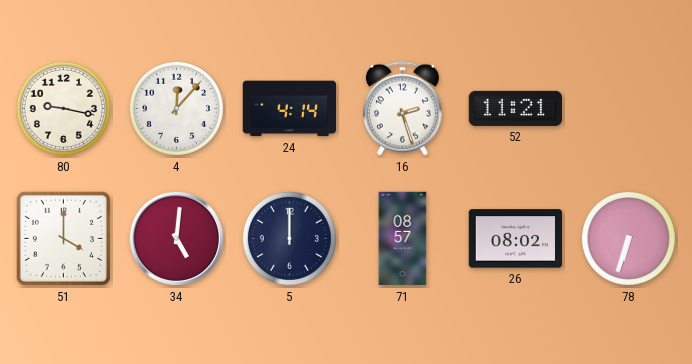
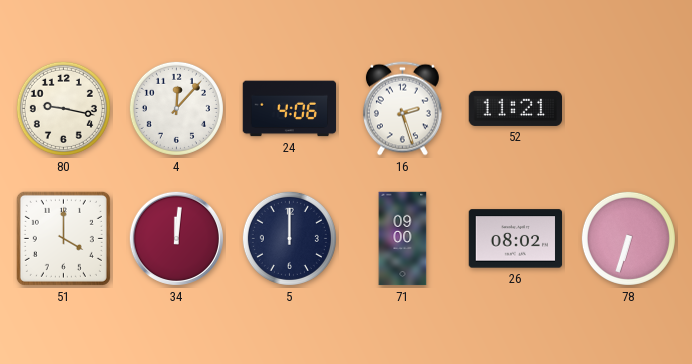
24: 4:14 -> 4:06 (290, 109)
34: 5:01 -> 12:01 (176, 238)
71: 08:57 -> 09:00 (403, 239)
